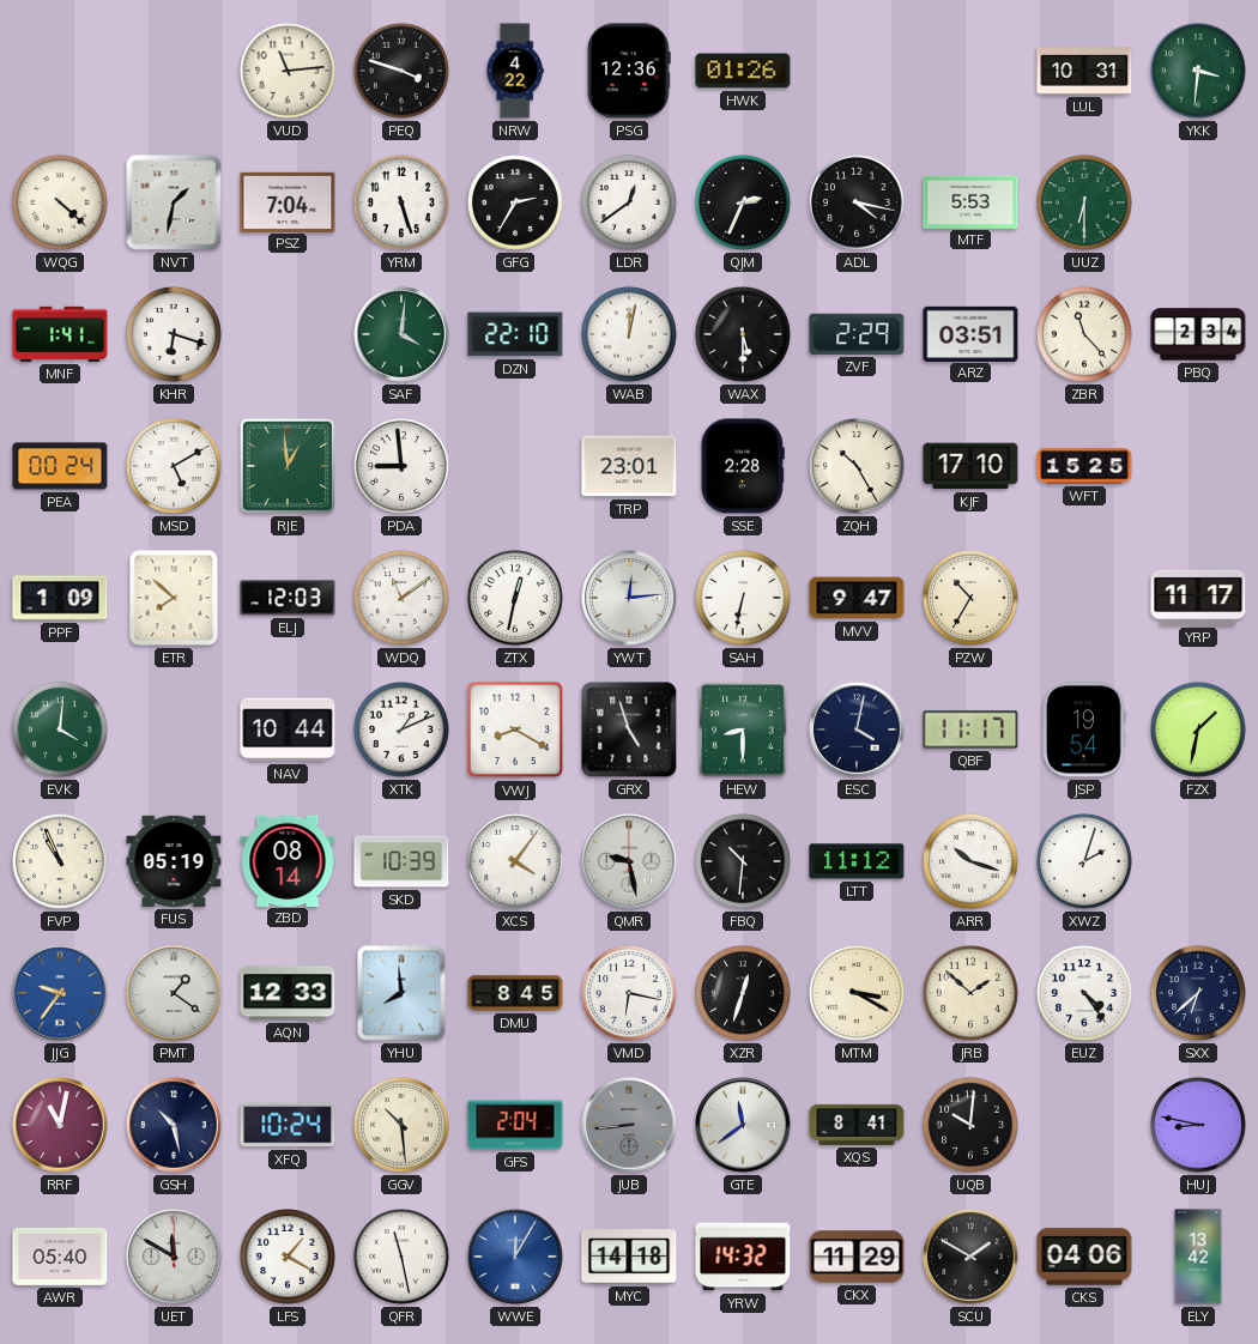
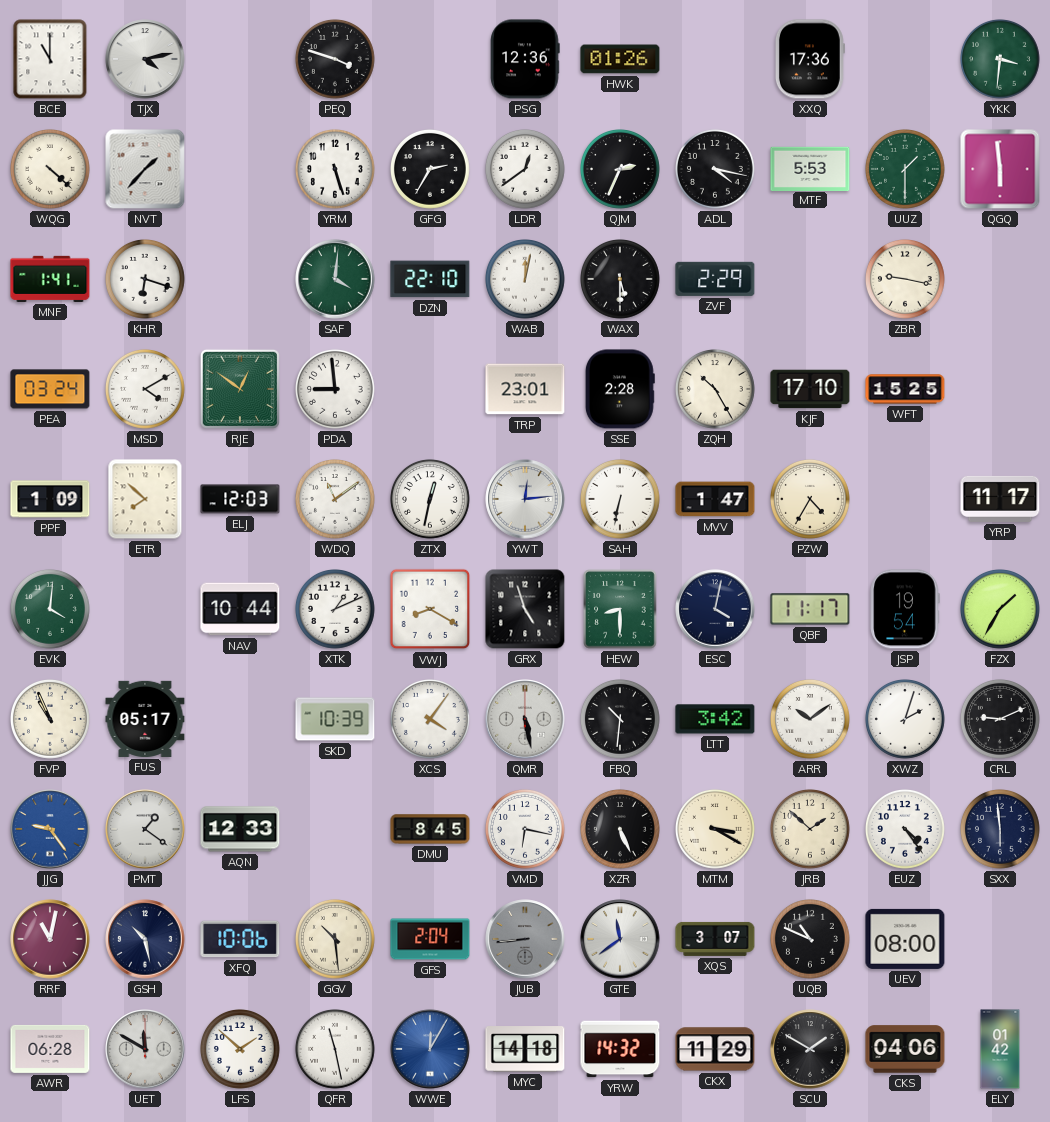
BCE: none -> 11:00 (50, 59)
TJX: none -> 4:13 (145, 59)
VUD: 11:14 -> none (289, 72)
NRW: 4:22 -> none (515, 71)
XXQ: none -> 17:36 (810, 59)
LUL: 10:31 -> none (1084, 71)
NVT: 1:32 -> 1:37 (145, 169)
PSZ: 7:04 -> none (288, 201)
UUZ: 6:30 -> 1:30 (906, 170)
QGQ: none -> 5:59 (1000, 169)
ARZ: 03:51 -> none (970, 333)
ZBR: 11:23 -> 9:17 (906, 280)
PBQ: 2:34 -> none (1198, 334)
PEA: 00:24 -> 03:24 (50, 389)
MSD: 5:10 -> 4:10 (146, 390)
RJE: 12:59 -> 12:51 (240, 389)
MVV: 9:47 -> 1:47 (715, 499)
PZW: 10:35 -> 4:35 (811, 500)
FZX: 1:32 -> 1:35 (1001, 610)
FUS: 05:19 -> 05:17 (145, 719)
ZBD: 08:14 -> none (288, 860)
QMR: 9:28 -> 5:28 (525, 719)
LTT: 11:12 -> 3:42 (715, 719)
ARR: 10:18 -> 10:09 (811, 720)
CRL: none -> 9:11 (1001, 720)
JJG: 9:36 -> 9:24 (50, 829)
YHU: 7:59 -> none (401, 993)
XZR: 12:33 -> 5:26 (621, 830)
SXX: 6:38 -> 5:59 (1001, 830)
XFQ: 10:24 -> 10:06 (240, 939)
XQS: 8:41 -> 3:07 (715, 939)
UQB: 10:01 -> 10:49 (811, 940)
UEV: none -> 08:00 (905, 939)
HUJ: 8:47 -> none (1199, 1126)
AWR: 05:40 -> 06:28 (50, 1049)
LFS: 1:20 -> 1:52 (241, 1050)
ELY: 13:42 -> 01:42 (1000, 1049)
